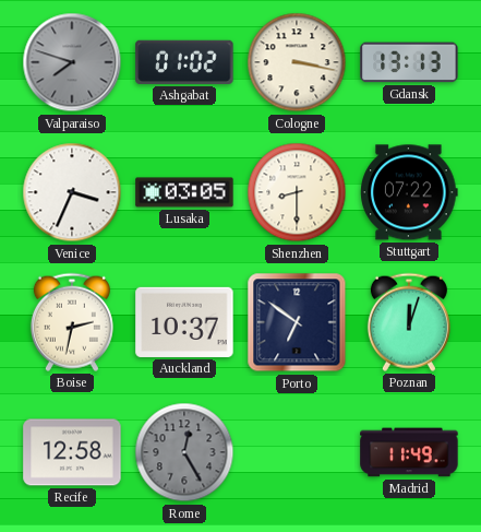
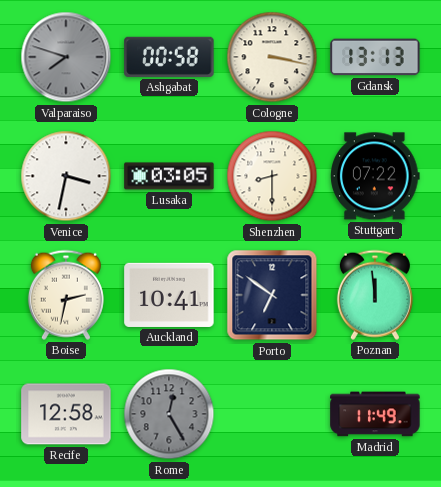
Ashgabat: 01:02 -> 00:58 (169, 57)
Venice: 3:34 -> 3:32 (66, 176)
Auckland: 10:37 -> 10:41 (169, 295)
Poznan: 12:03 -> 11:59 (375, 295)
